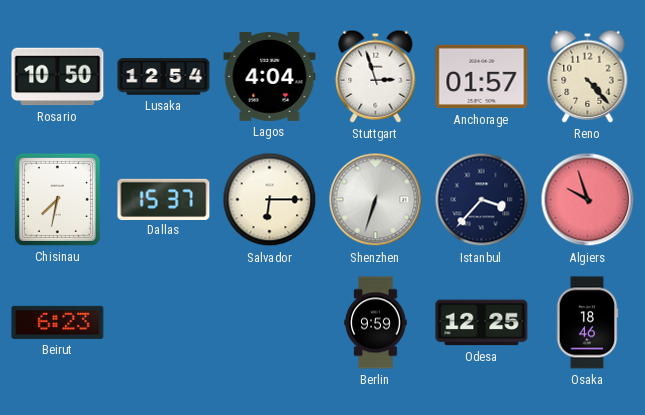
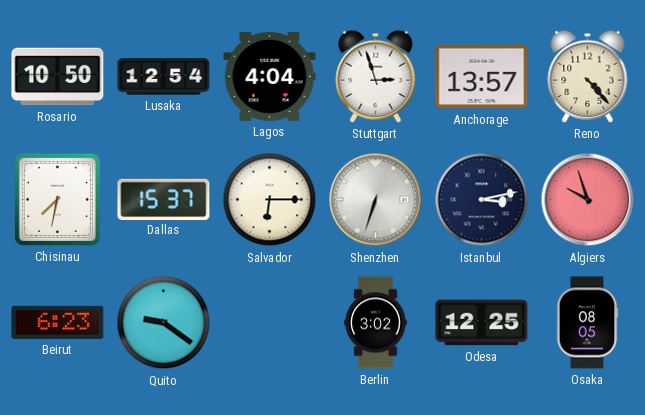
Anchorage: 01:57 -> 13:57 (482, 77)
Istanbul: 3:37 -> 3:13 (482, 200)
Quito: none -> 9:21 (164, 323)
Berlin: 9:59 -> 3:02 (376, 323)
Osaka: 18:46 -> 08:05 (587, 323)
